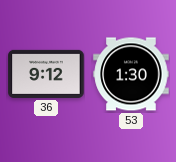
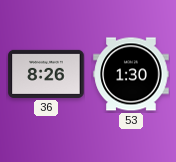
36: 9:12 -> 8:26 (46, 74)
